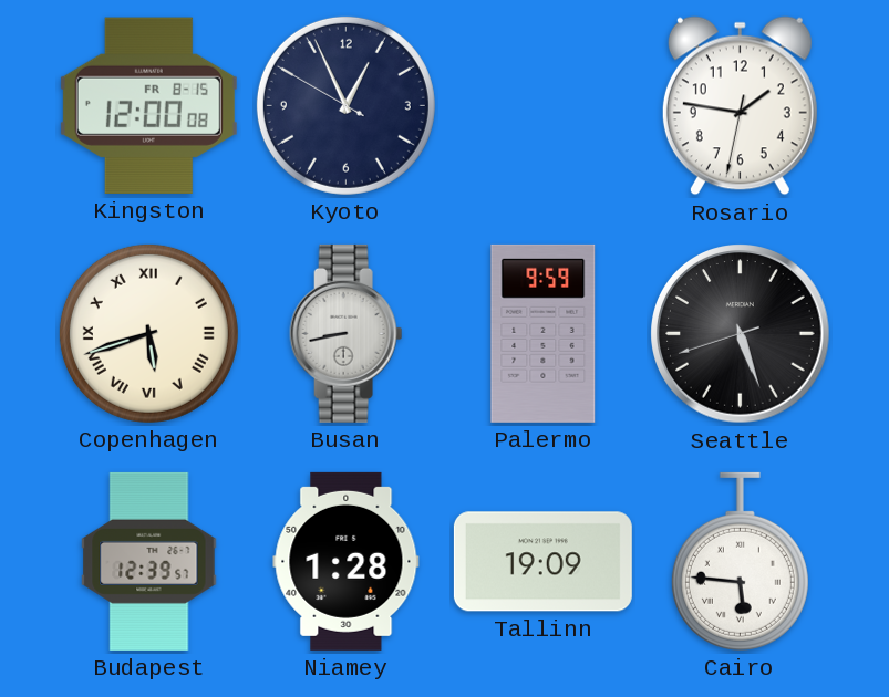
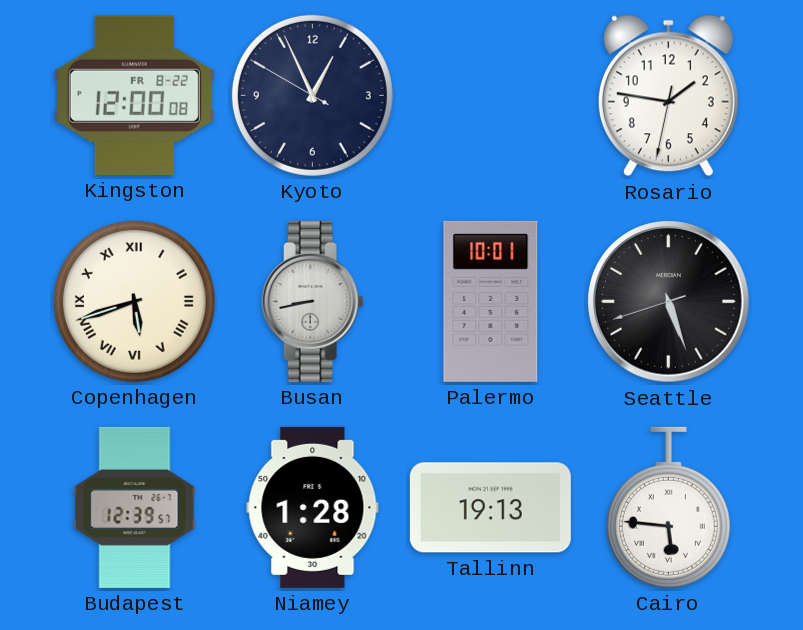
Kingston date: FR 8-15 -> FR 8-22 (134, 95)
Palermo: 9:59 -> 10:01 (491, 301)
Tallinn: 19:09 -> 19:13 (490, 508)
